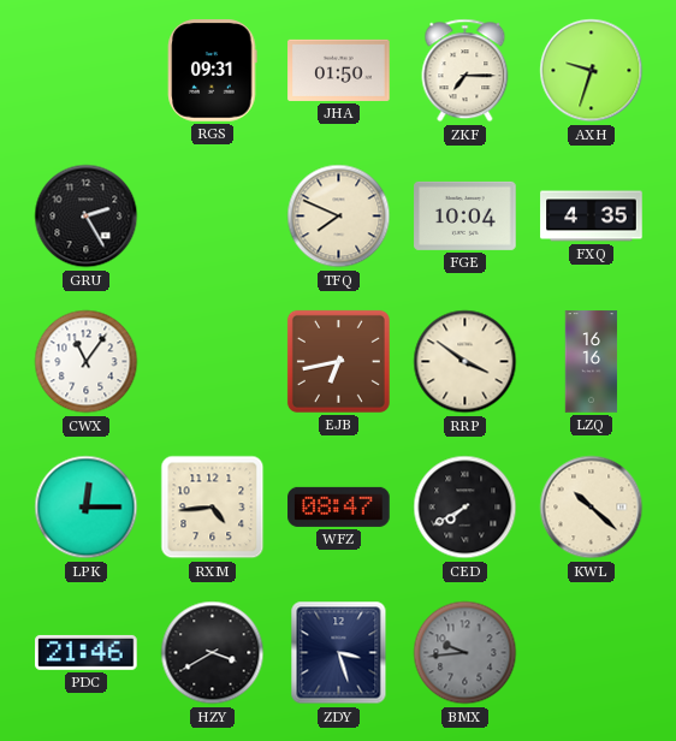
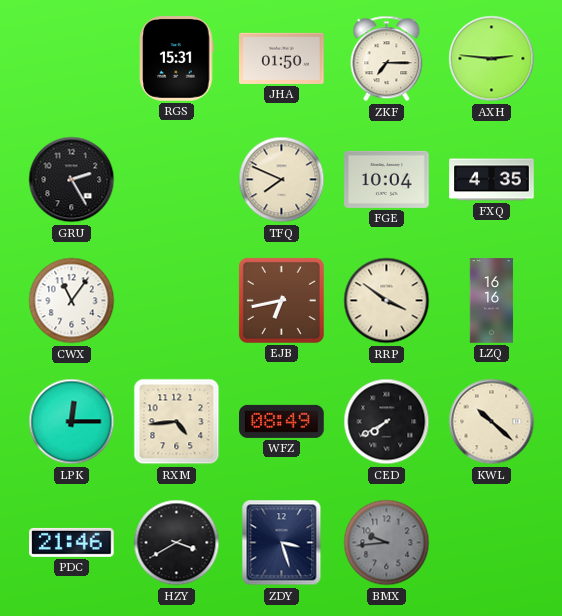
RGS: 09:31 -> 15:31 (177, 59)
AXH: 9:33 -> 2:46 (492, 59)
WFZ: 08:47 -> 08:49 (282, 421)
